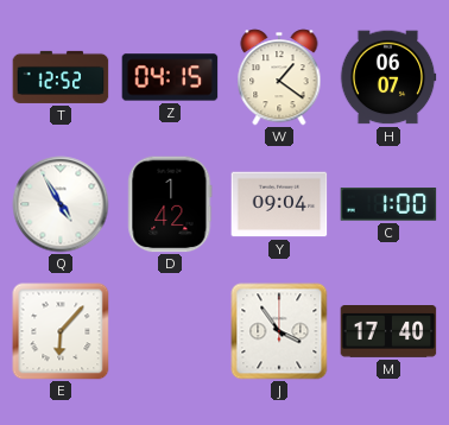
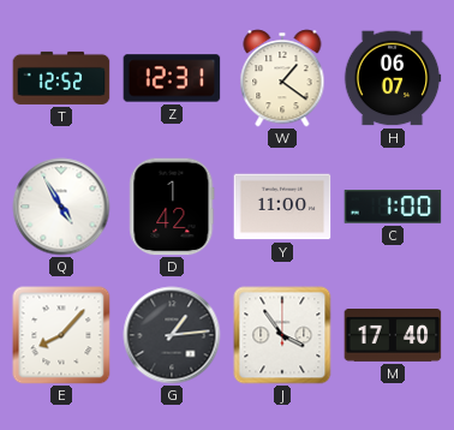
Z: 04:15 -> 12:31 (172, 78)
Y: 09:04 -> 11:00 (282, 207)
E: 6:07 -> 8:07 (61, 335)
G: none -> 1:14 (172, 335)
